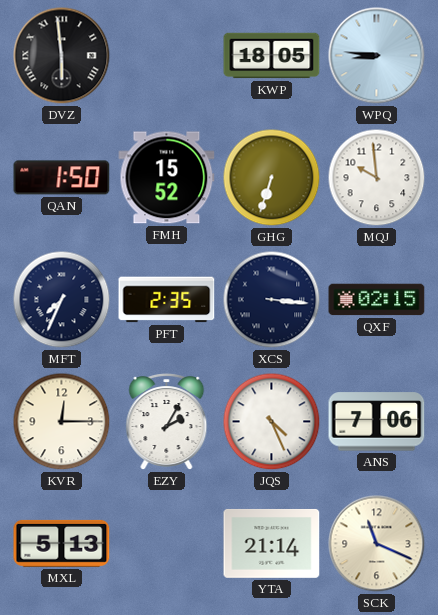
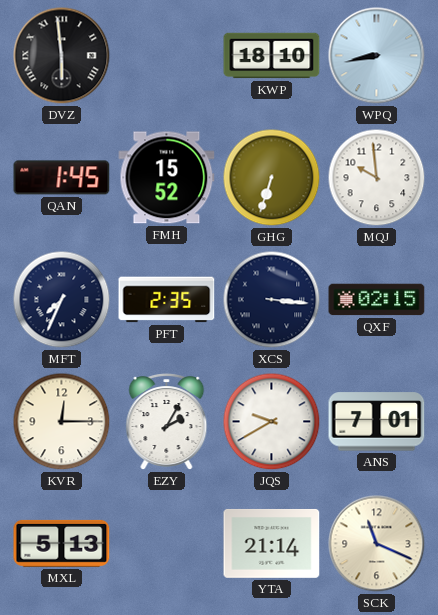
KWP: 18:05 -> 18:10 (272, 56)
WPQ: 8:46 -> 8:43 (377, 56)
QAN: 1:50 -> 1:45 (62, 178)
JQS: 4:26 -> 9:40 (272, 422)
ANS: 7:06 -> 7:01 (377, 422)
